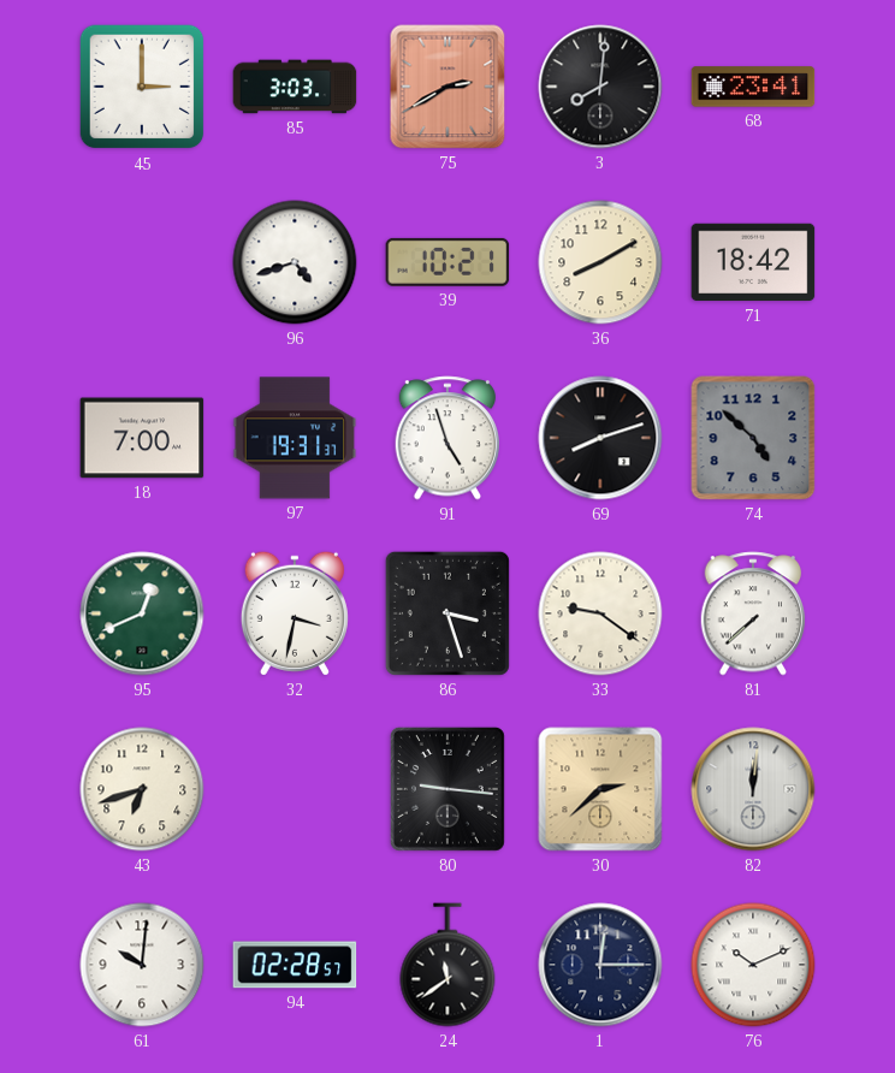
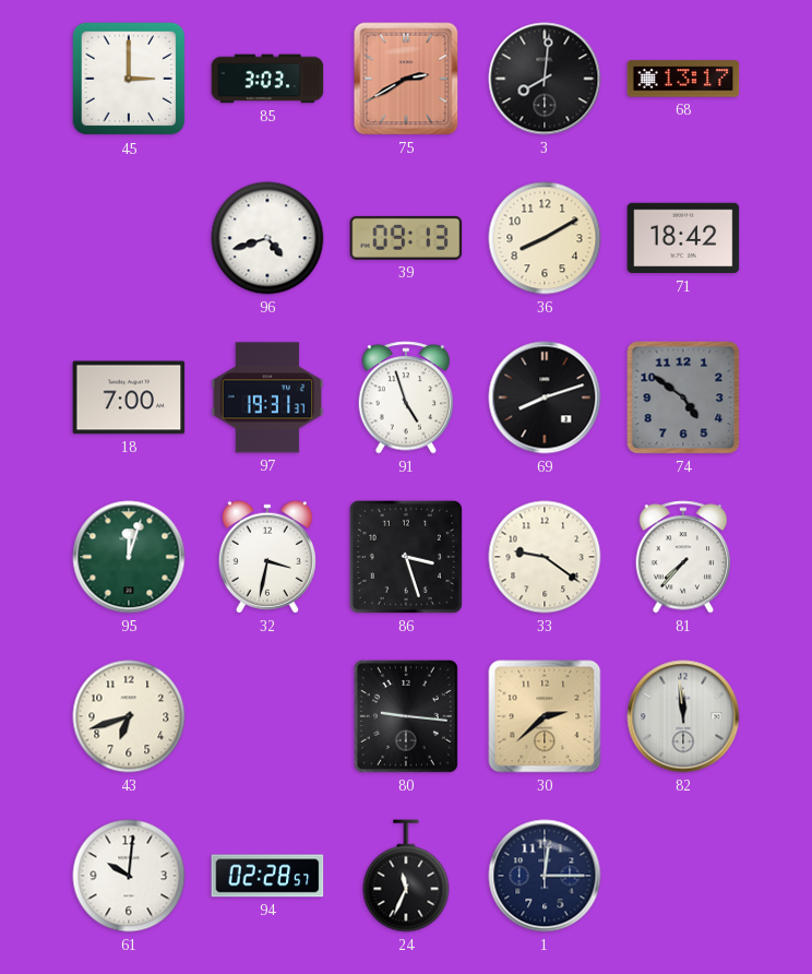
68: 23:41 -> 13:17 (683, 79)
39: 10:21 -> 09:13 (406, 238)
74: 4:52 -> 4:51 (683, 397)
95: 12:41 -> 12:03 (129, 557)
81: 7:38 -> 7:37 (683, 557)
82: 12:01 -> 11:59 (683, 716)
24: 11:39 -> 11:34 (406, 876)
76: 10:11 -> none (753, 965)
